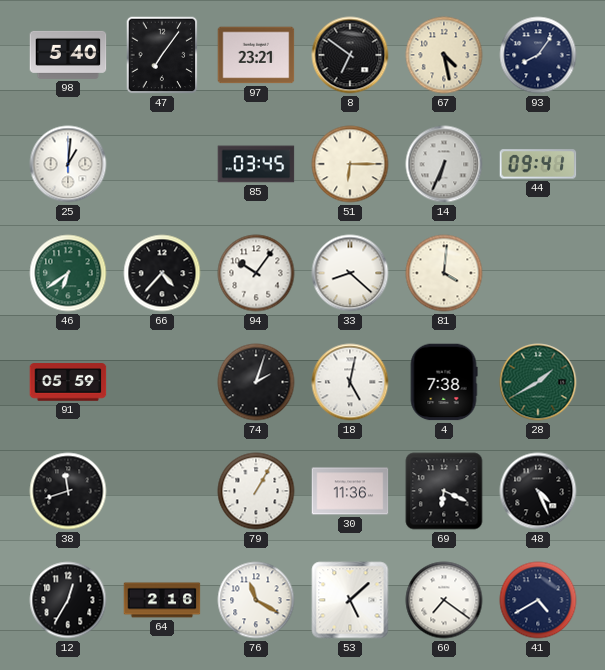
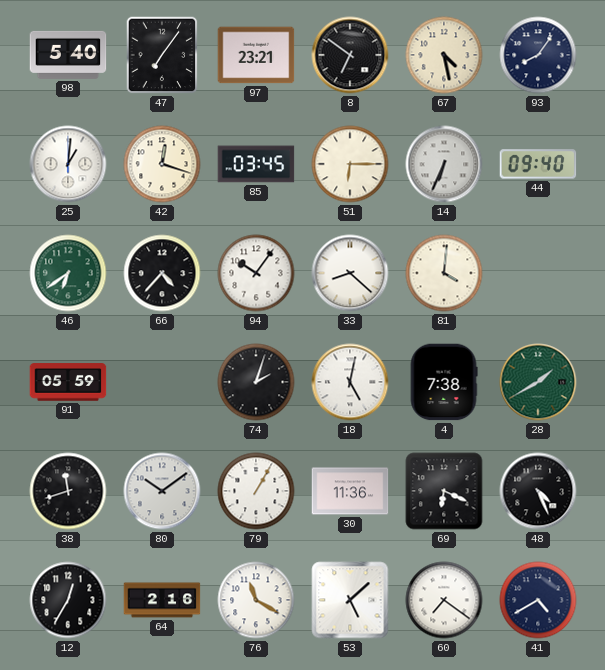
42: none -> 12:18 (162, 164)
44: 09:41 -> 09:40 (538, 164)
80: none -> 10:09 (162, 491)
